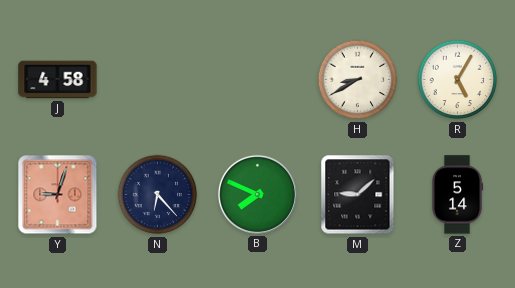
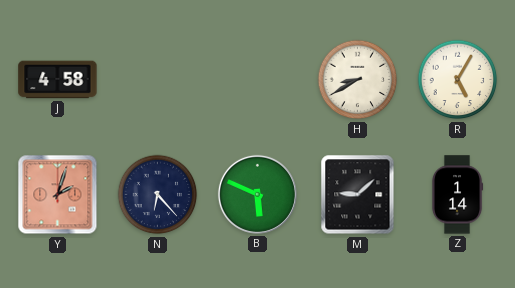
Y: 9:03 -> 2:03 (58, 195)
B: 7:49 -> 5:49 (257, 194)
Z: 5:14 -> 1:14 (457, 195)
